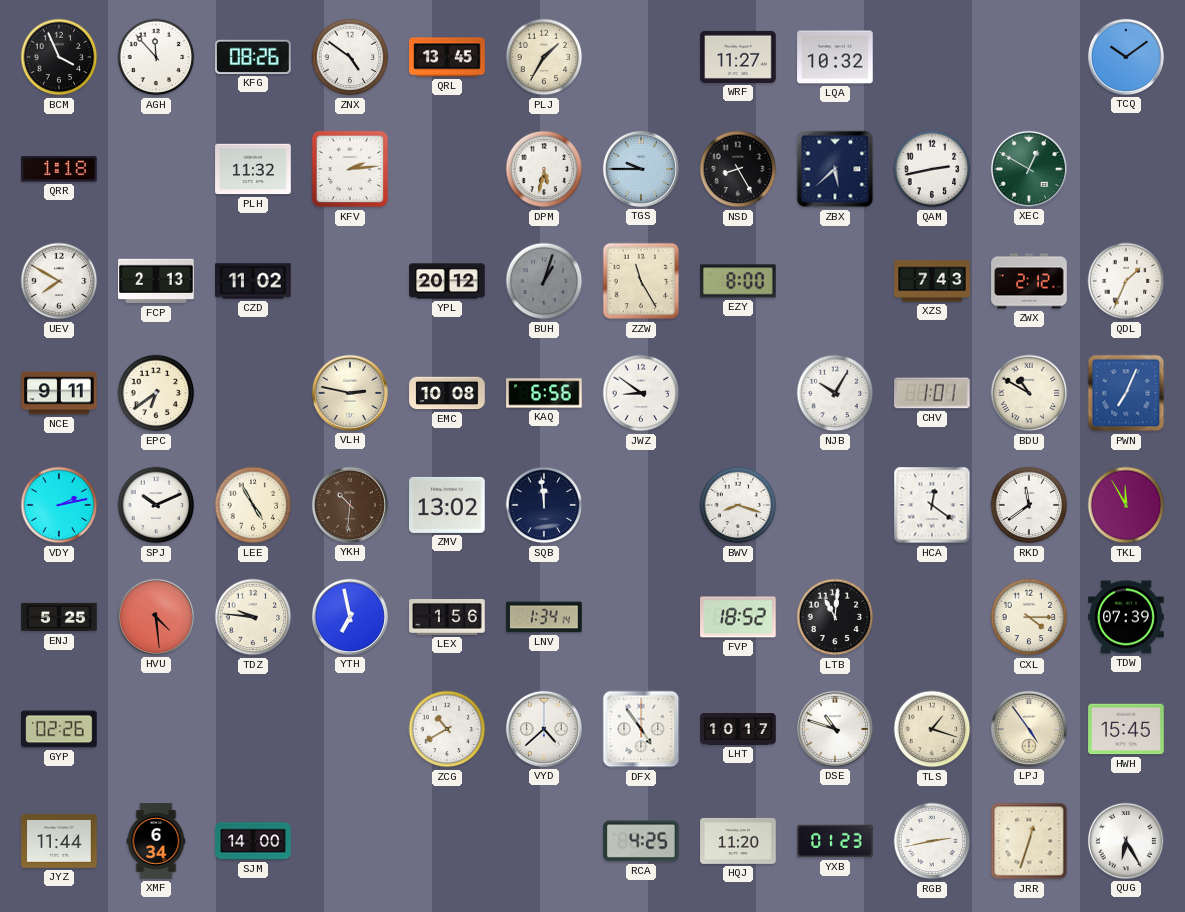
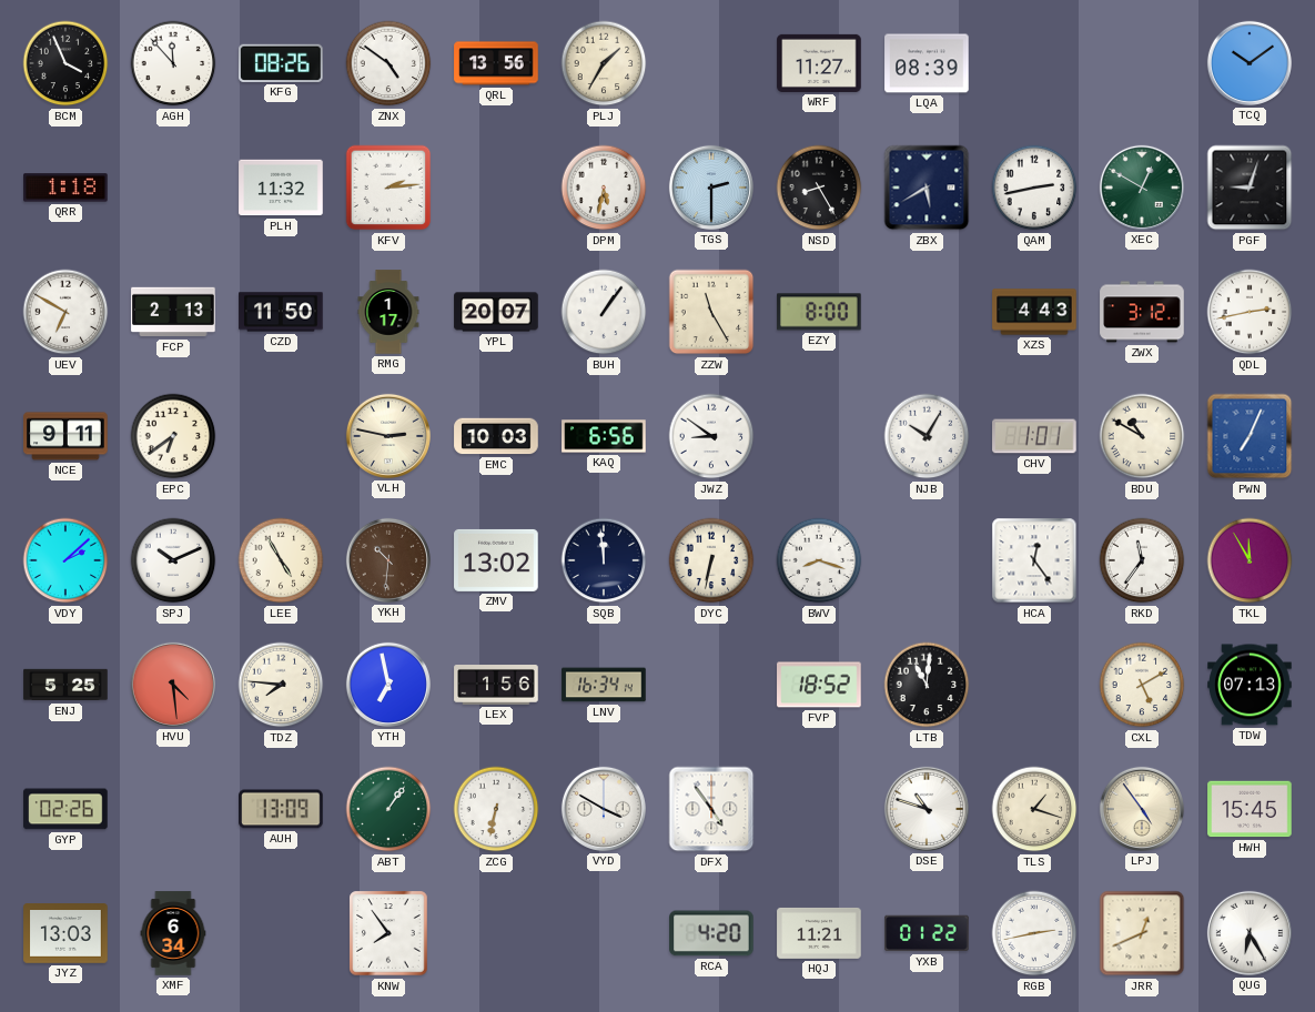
QRL: 13:45 -> 13:56 (496, 63)
LQA: 10:32 -> 08:39 (927, 63)
TGS: 9:45 -> 2:30 (711, 188)
ZBX: 5:38 -> 5:40 (927, 188)
PGF: none -> 9:03 (1250, 188)
UEV: 7:50 -> 6:50 (65, 312)
CZD: 11:02 -> 11:50 (281, 312)
RMG: none -> 1:17 (388, 312)
YPL: 20:12 -> 20:07 (496, 312)
BUH: 1:03 -> 1:06 (604, 312)
BUH dial: grey -> white (604, 312)
XZS: 7:43 -> 4:43 (1034, 312)
ZWX: 2:12 -> 3:12 (1142, 312)
QDL: 1:34 -> 2:43 (1250, 312)
EMC: 10:08 -> 10:03 (496, 436)
VDY: 2:13 -> 2:08 (65, 560)
DYC: none -> 6:32 (711, 560)
HCA: 12:21 -> 12:24 (1034, 560)
RKD: 11:39 -> 11:36 (1142, 560)
TDZ: 9:46 -> 7:46 (281, 685)
LNV: 1:34 -> 16:34 (604, 685)
CXL: 4:15 -> 5:10 (1142, 685)
TDW: 07:39 -> 07:13 (1250, 685)
AUH: none -> 13:09 (281, 809)
ABT: none -> 1:06 (388, 809)
ZCG: 10:40 -> 6:32 (496, 809)
VYD: 4:38 -> 3:50 (604, 809)
LHT: 10:17 -> none (738, 729)
JYZ: 11:44 -> 13:03 (65, 933)
SJM: 14:00 -> none (253, 841)
KNW: none -> 7:54 (388, 933)
RCA: 4:25 -> 4:20 (711, 933)
HQJ: 11:20 -> 11:21 (819, 933)
YXB: 01:23 -> 01:22 (927, 933)
JRR: 12:33 -> 12:41 (1142, 933)
